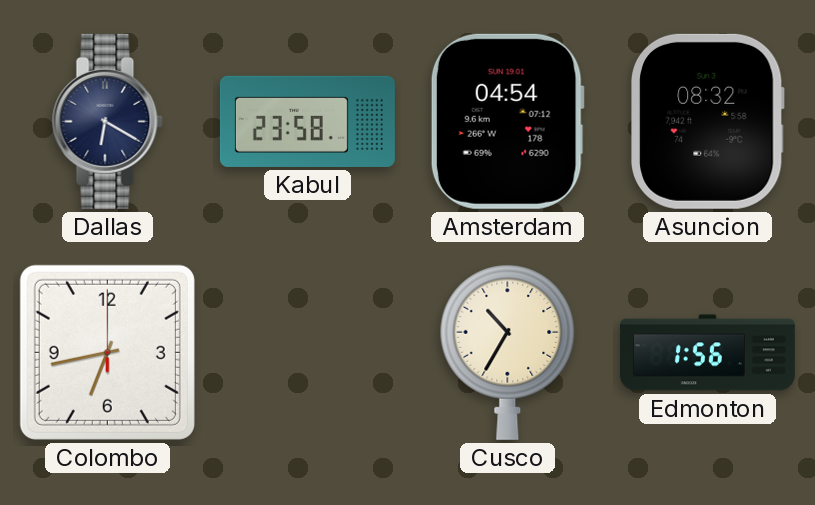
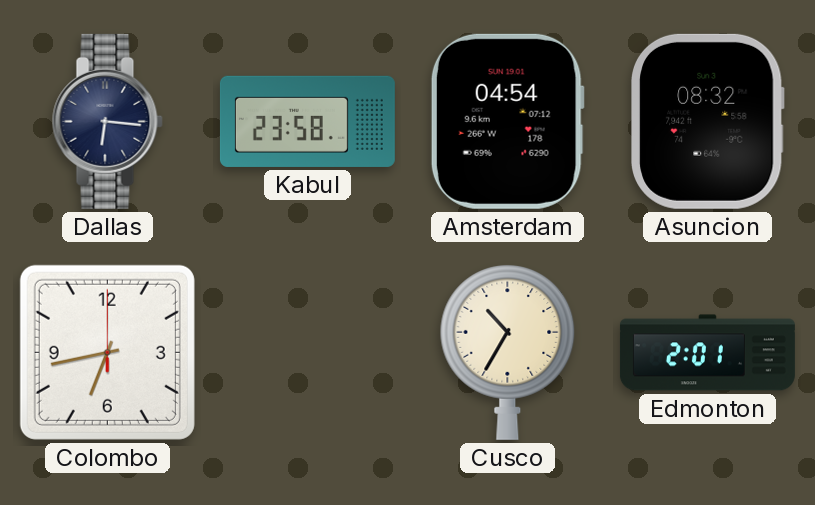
Dallas: 6:20 -> 6:16 (107, 121)
Edmonton: 1:56 -> 2:01 (707, 353)
